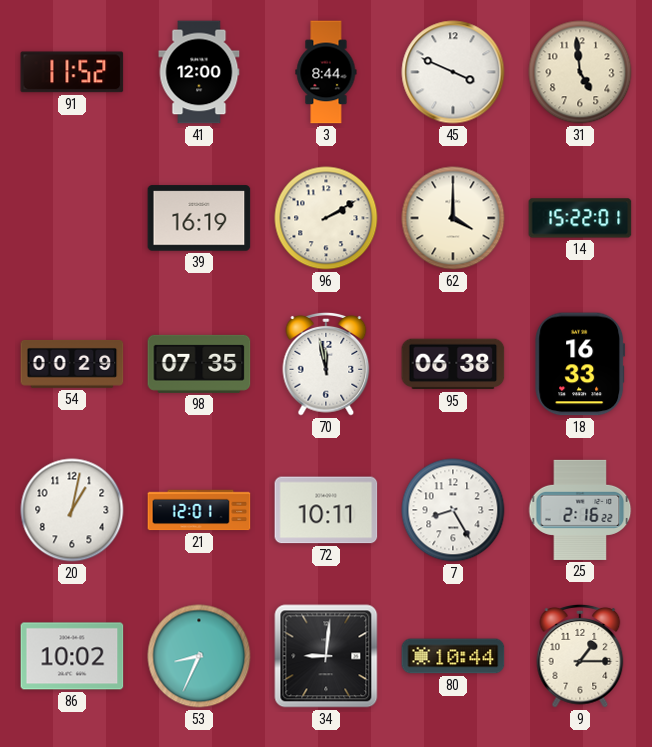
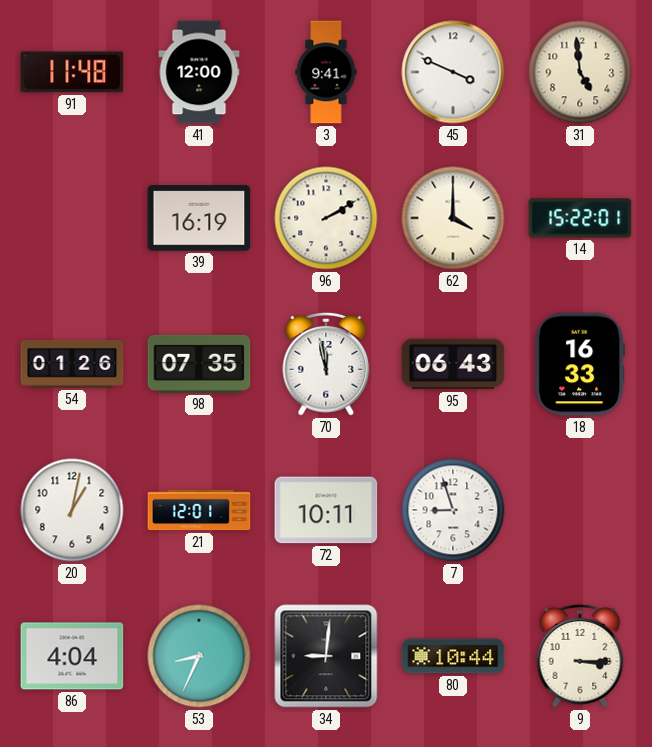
91: 11:52 -> 11:48 (72, 72)
3: 8:44 -> 9:41 (326, 72)
54: 00:29 -> 01:26 (72, 364)
95: 06:38 -> 06:43 (453, 364)
7: 8:25 -> 8:57 (453, 510)
25: 2:16 -> none (580, 510)
86: 10:02 -> 4:04 (72, 656)
9: 1:15 -> 3:15 (580, 656)
